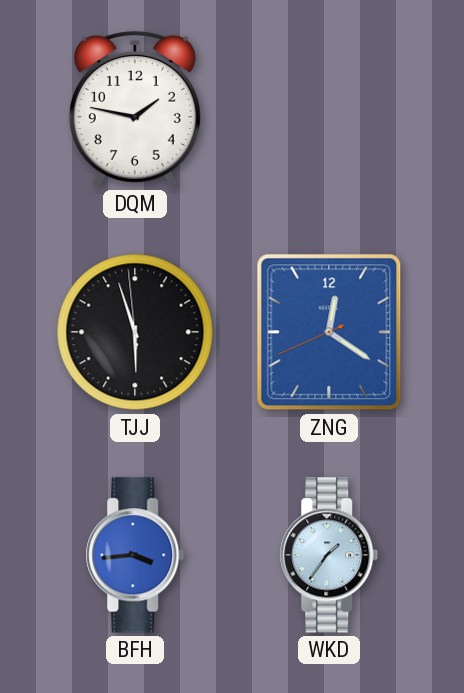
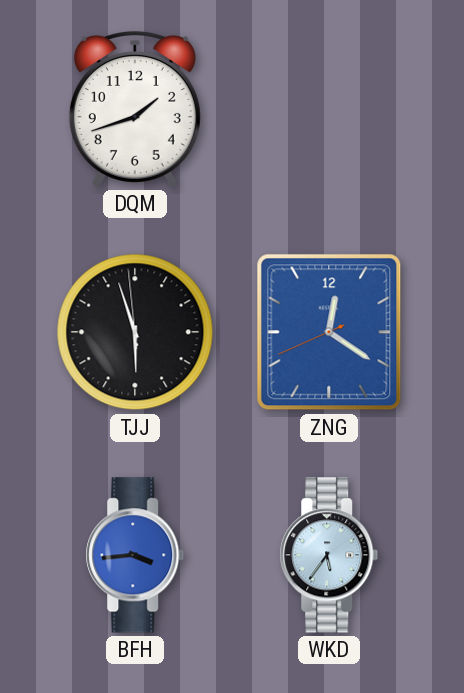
DQM: 1:47 -> 1:42 (135, 110)
WKD: 1:36 -> 5:36 (329, 555)
